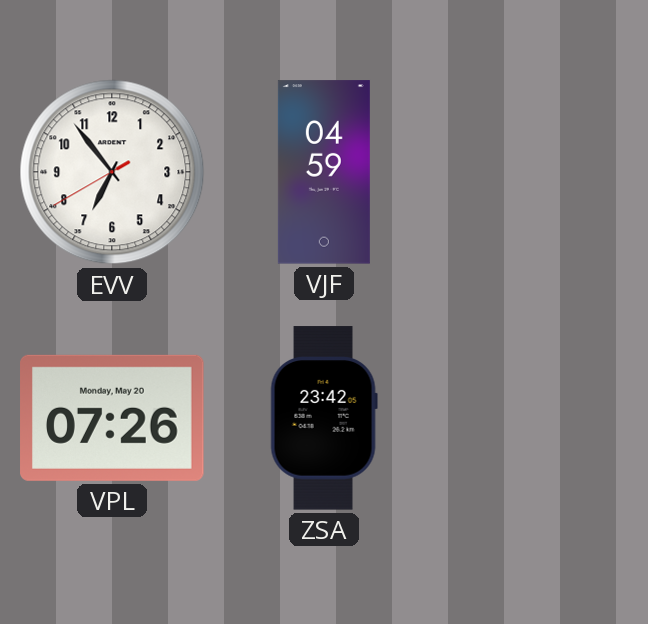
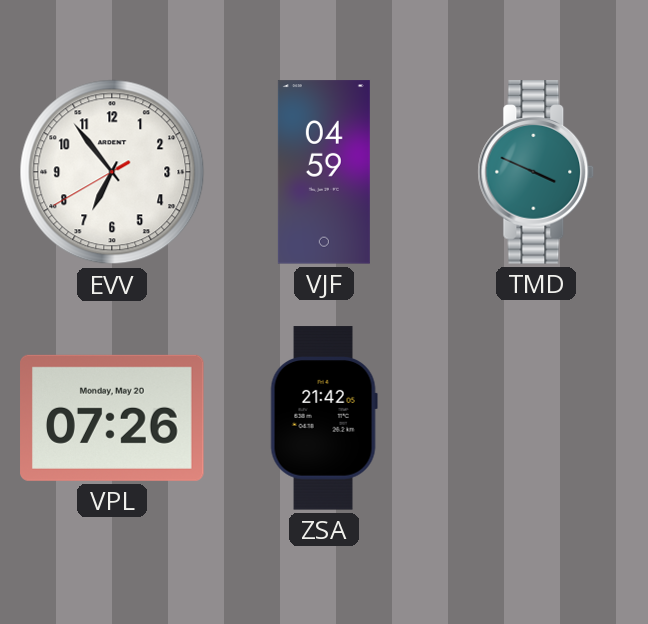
TMD: none -> 3:49 (536, 172)
ZSA: 23:42 -> 21:42 (324, 418)
